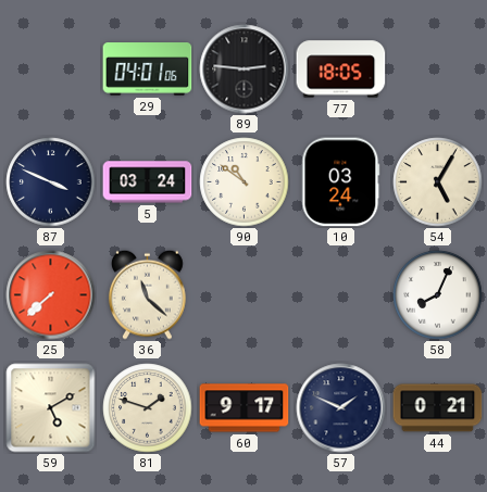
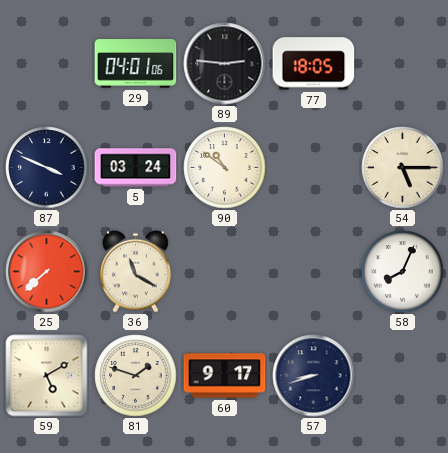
10: 03:24 -> none (341, 182)
54: 5:05 -> 5:15 (403, 168)
36: 11:22 -> 11:20 (135, 271)
57: 1:49 -> 8:42 (314, 376)
44: 0:21 -> none (438, 408)
